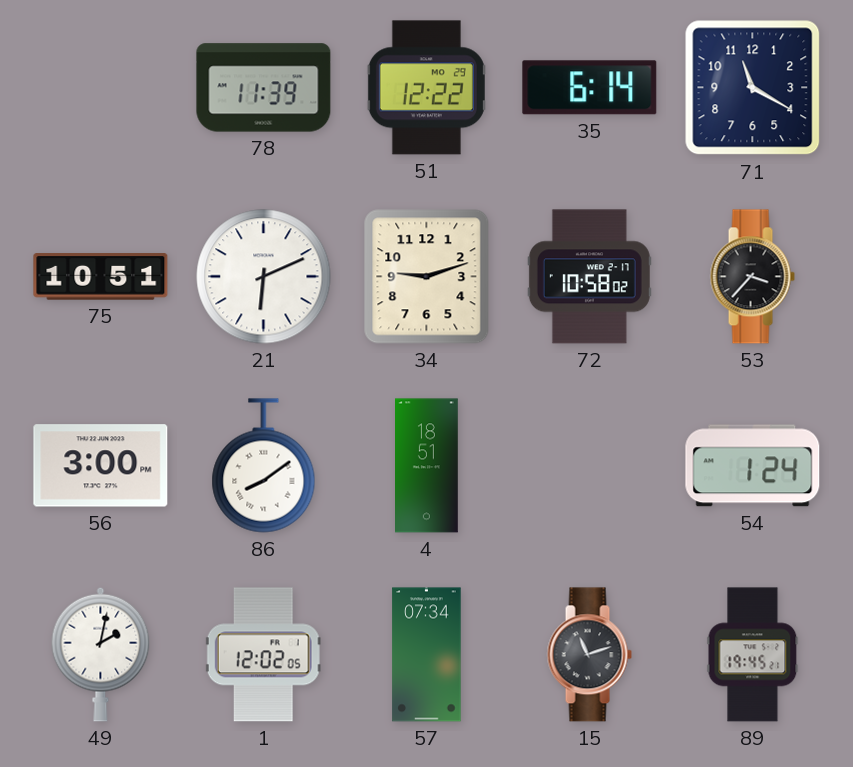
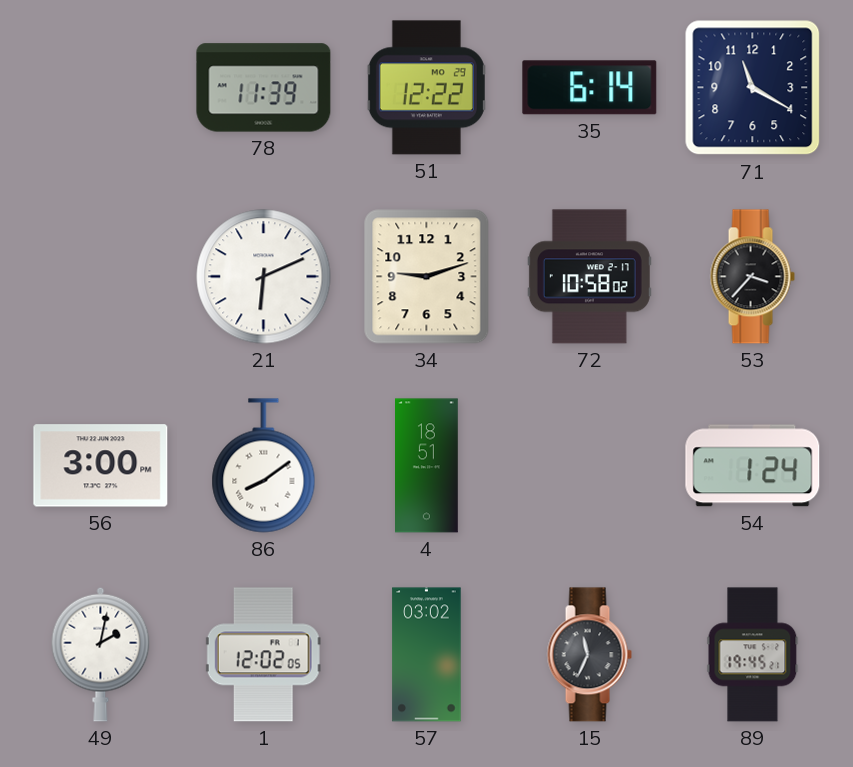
75: 10:51 -> none (101, 277)
57: 07:34 -> 03:02 (427, 655)
15: 11:12 -> 11:34 (589, 655)
